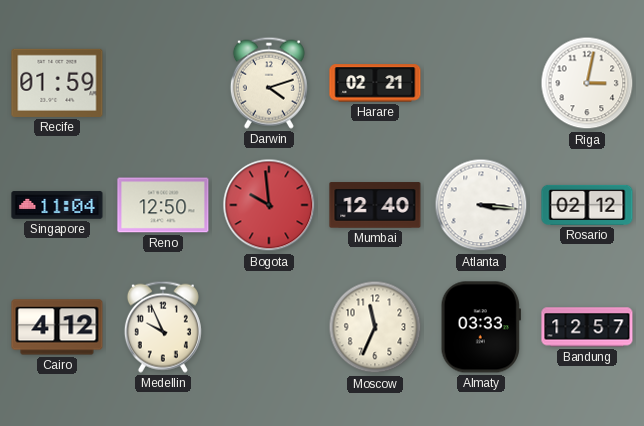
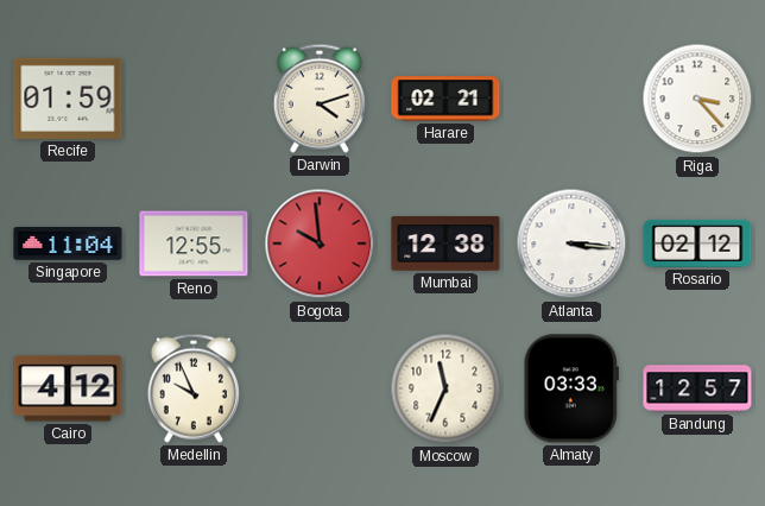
Riga: 3:02 -> 3:23 (697, 99)
Reno: 12:50 -> 12:55 (194, 243)
Mumbai: 12:40 -> 12:38 (445, 243)
